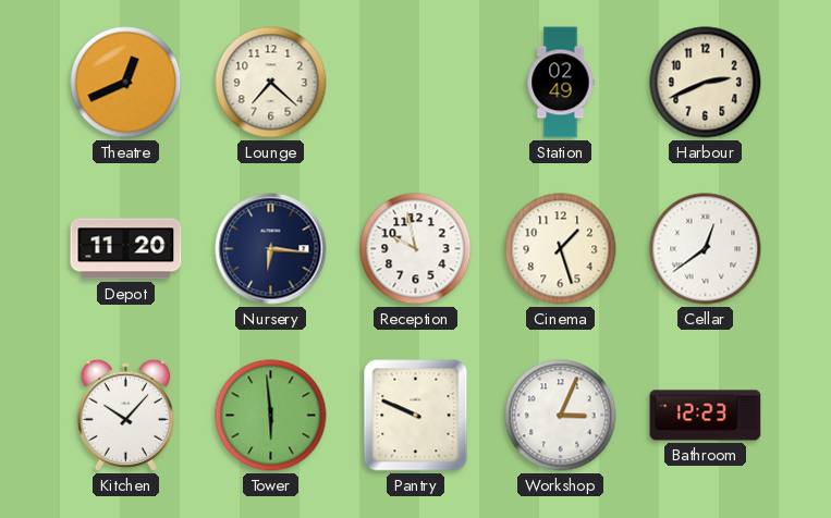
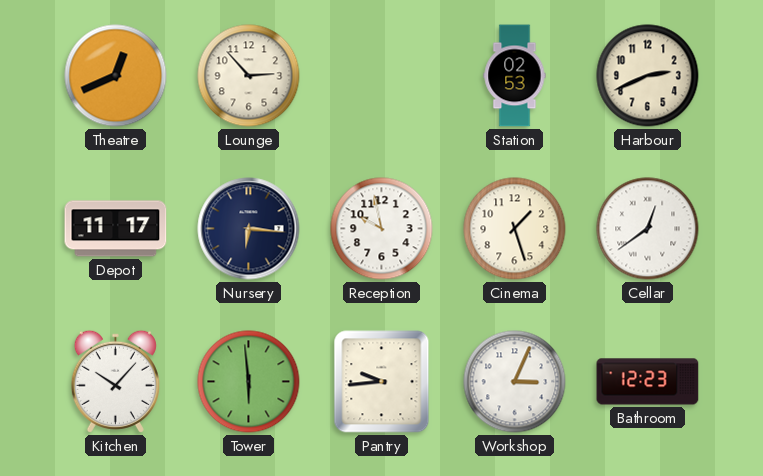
Lounge: 7:22 -> 2:53 (249, 76)
Station: 02:49 -> 02:53 (515, 76)
Depot: 11:20 -> 11:17 (116, 229)
Pantry: 9:49 -> 9:44 (382, 382)
